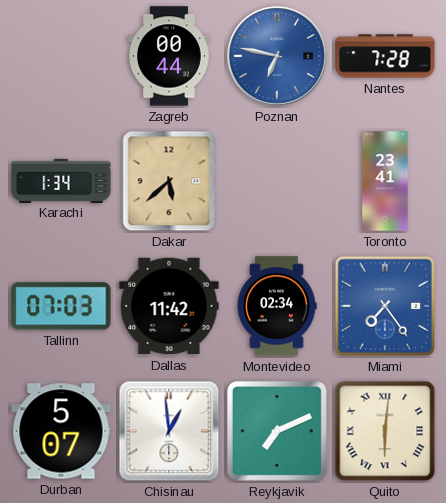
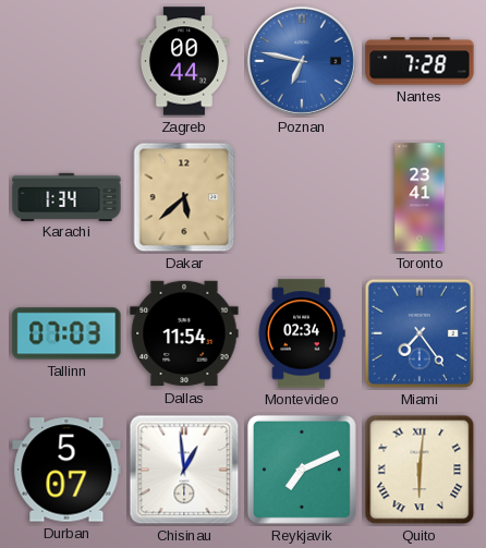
Dallas: 11:42 -> 11:54 (184, 333)
